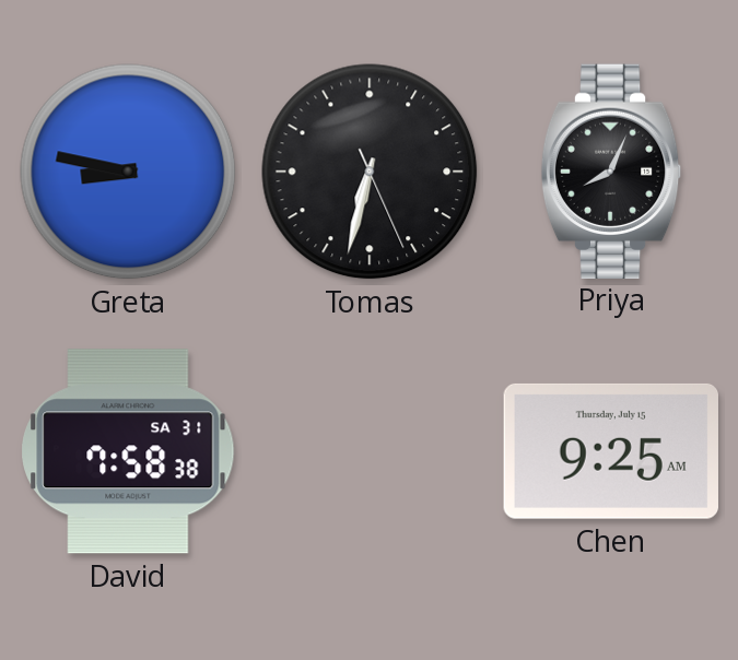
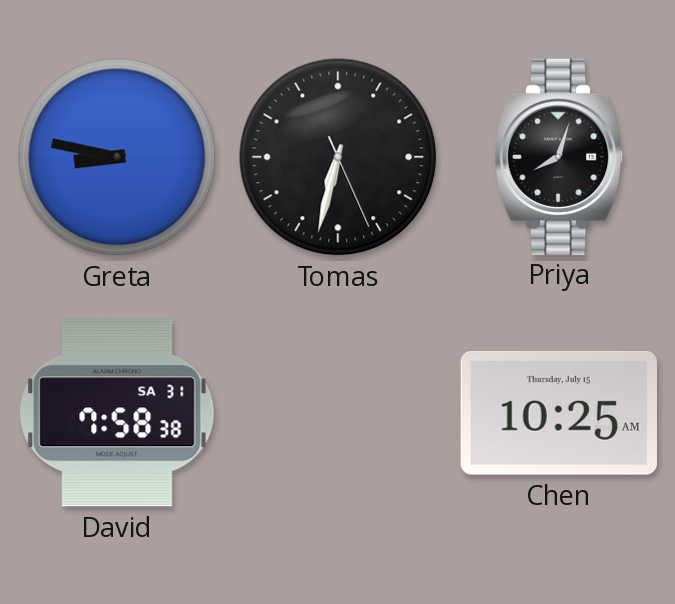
Priya: 8:04 -> 8:03 (559, 156)
Chen: 9:25 -> 10:25 (559, 413)
